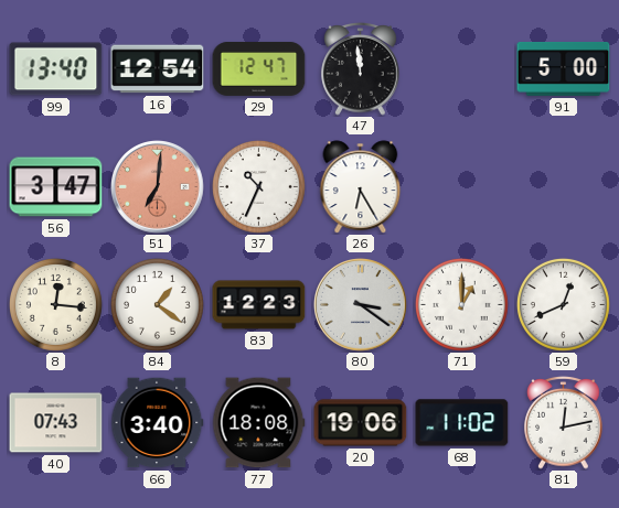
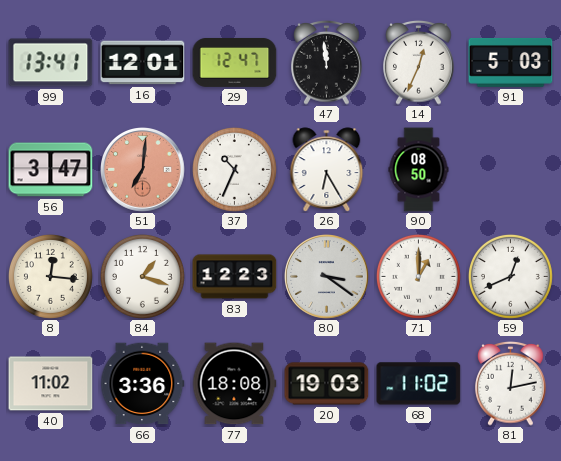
99: 13:40 -> 13:41 (51, 63)
16: 12:54 -> 12:01 (143, 63)
14: none -> 12:34 (419, 62)
91: 5:00 -> 5:03 (511, 63)
90: none -> 08:50 (419, 170)
84: 1:21 -> 1:18 (142, 276)
40: 07:43 -> 11:02 (51, 384)
66: 3:40 -> 3:36 (143, 384)
20: 19:06 -> 19:03 (327, 384)
